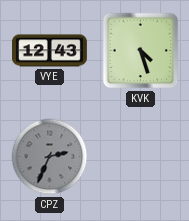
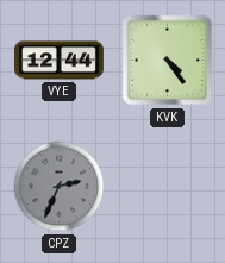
VYE: 12:43 -> 12:44 (60, 61)
KVK: 4:27 -> 4:24 (168, 61)
